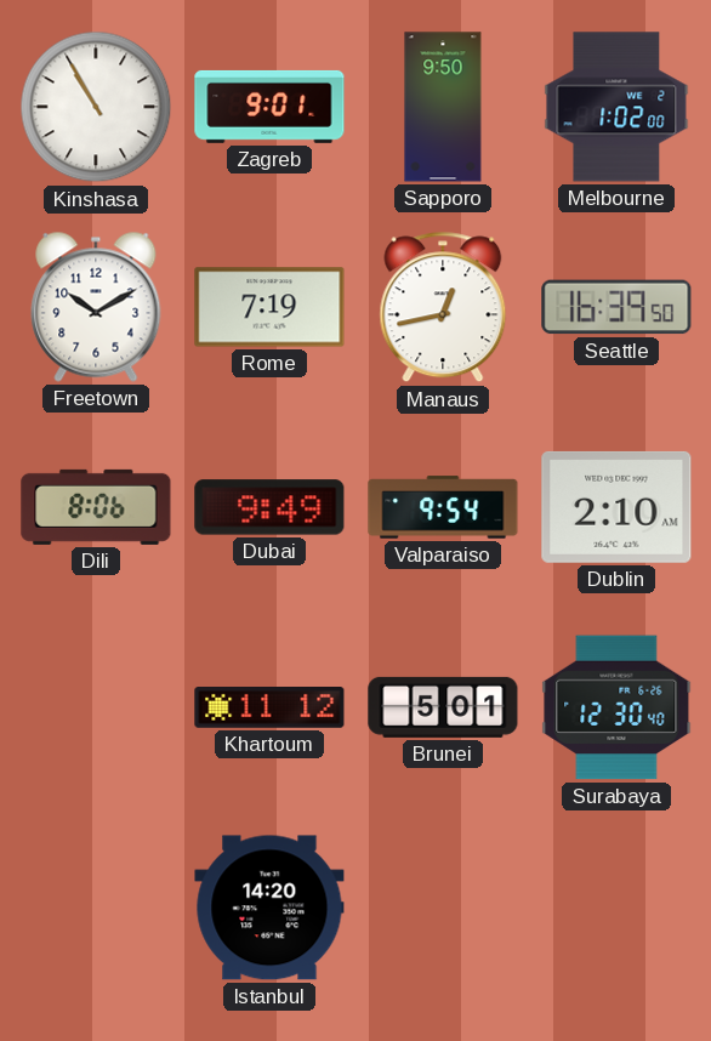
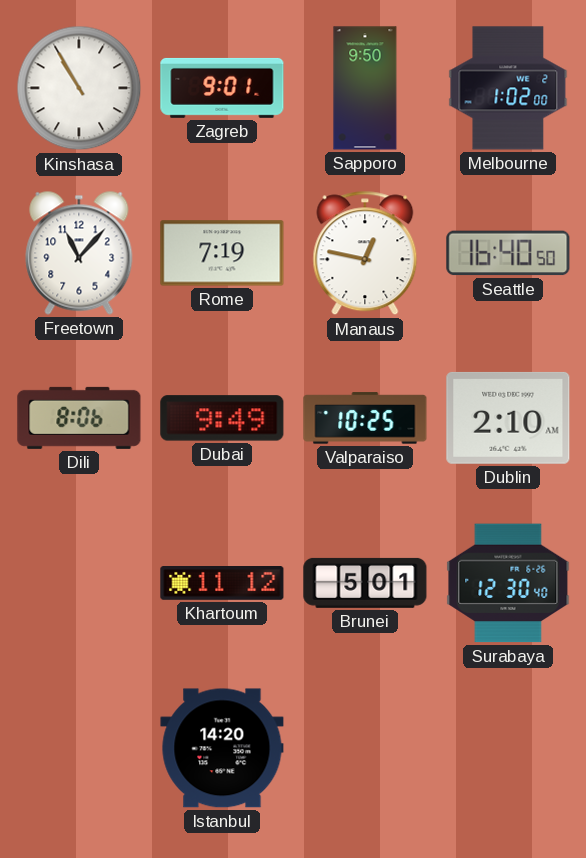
Freetown: 10:10 -> 11:07 (79, 253)
Manaus: 12:43 -> 12:47 (365, 253)
Seattle: 16:39 -> 16:40 (508, 253)
Valparaiso: 9:54 -> 10:25 (365, 418)
